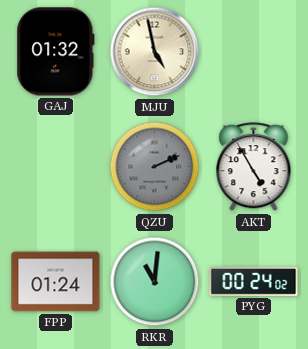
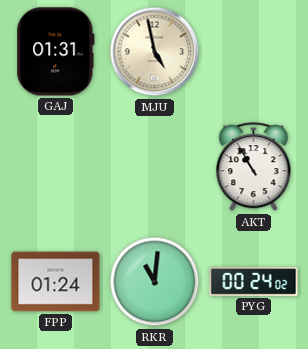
GAJ: 01:32 -> 01:31 (56, 52)
QZU: 2:11 -> none (155, 167)
AKT: 4:55 -> 10:55 (254, 167)
